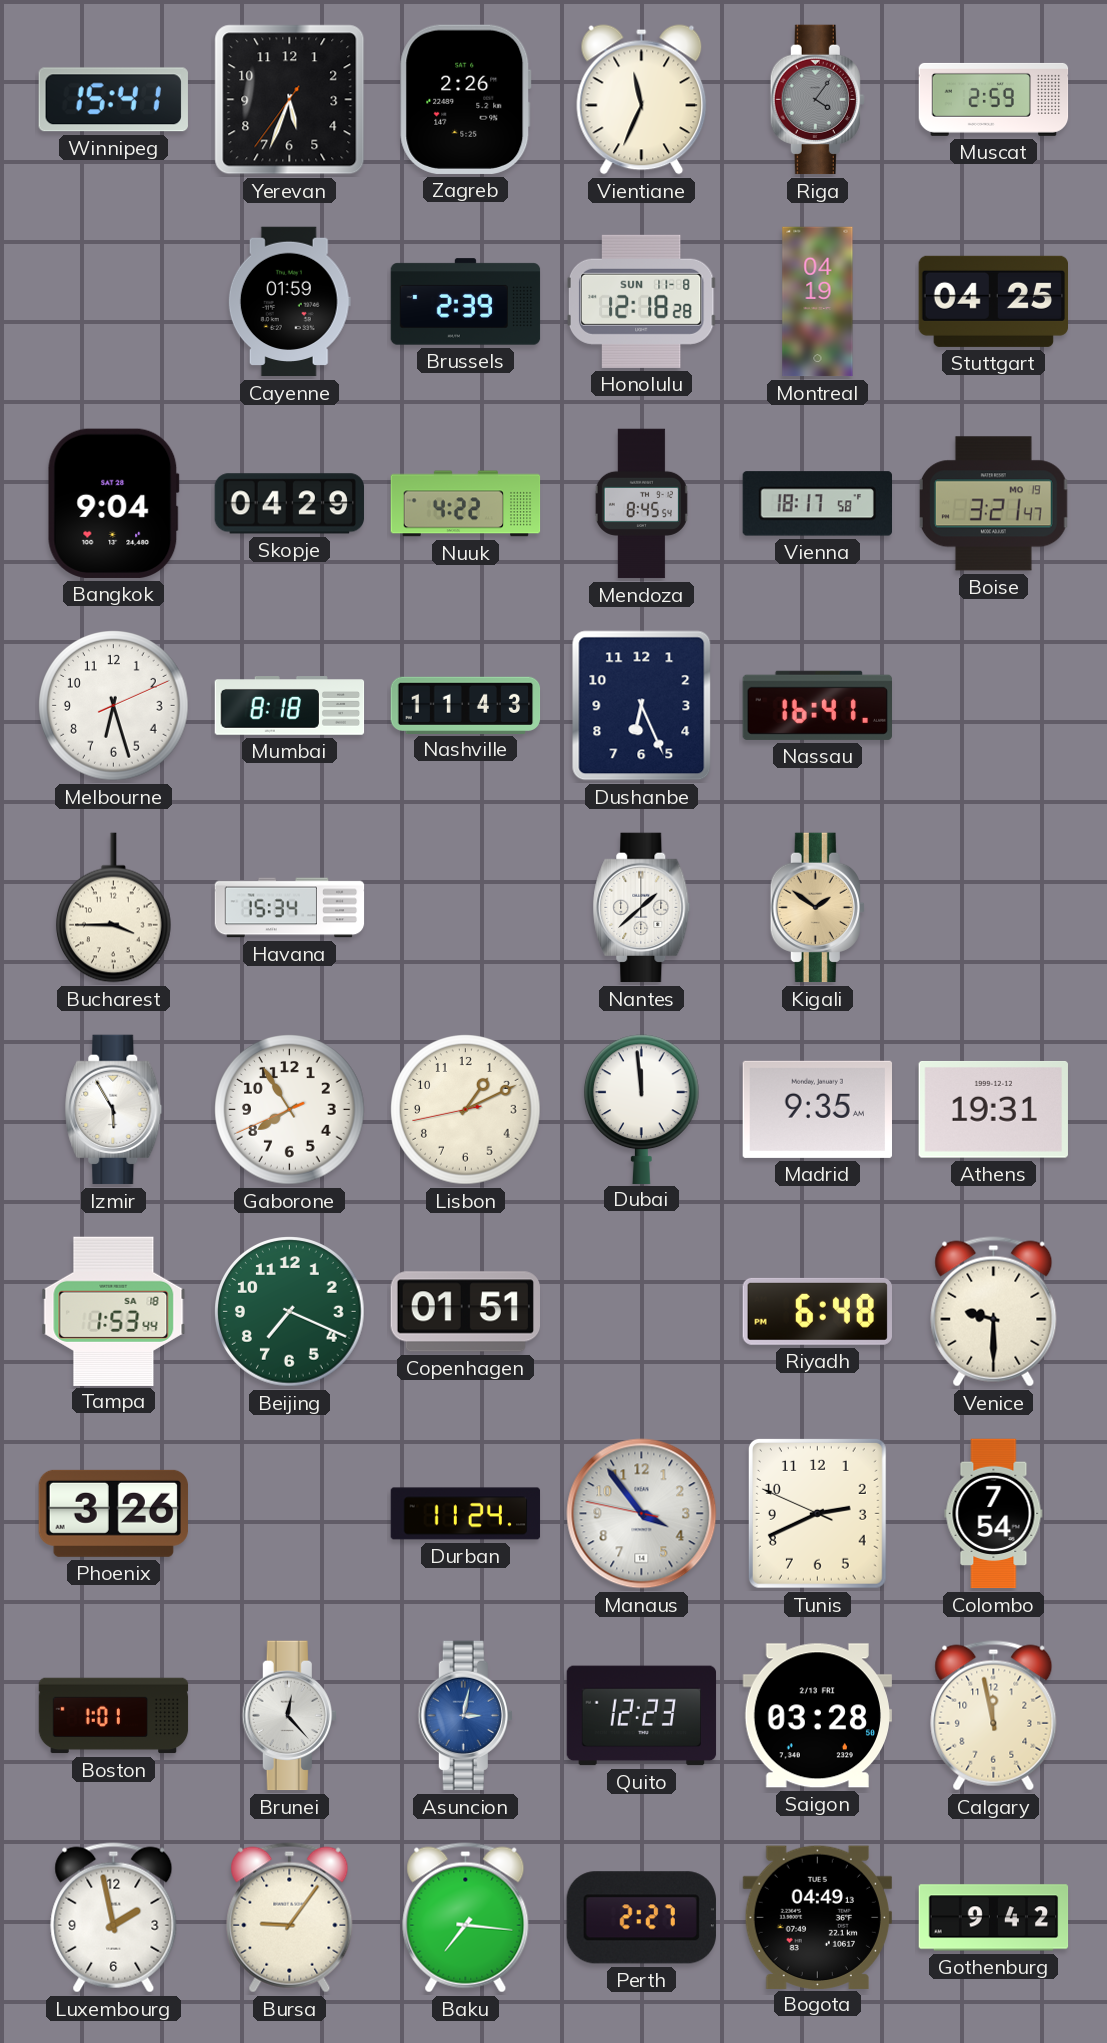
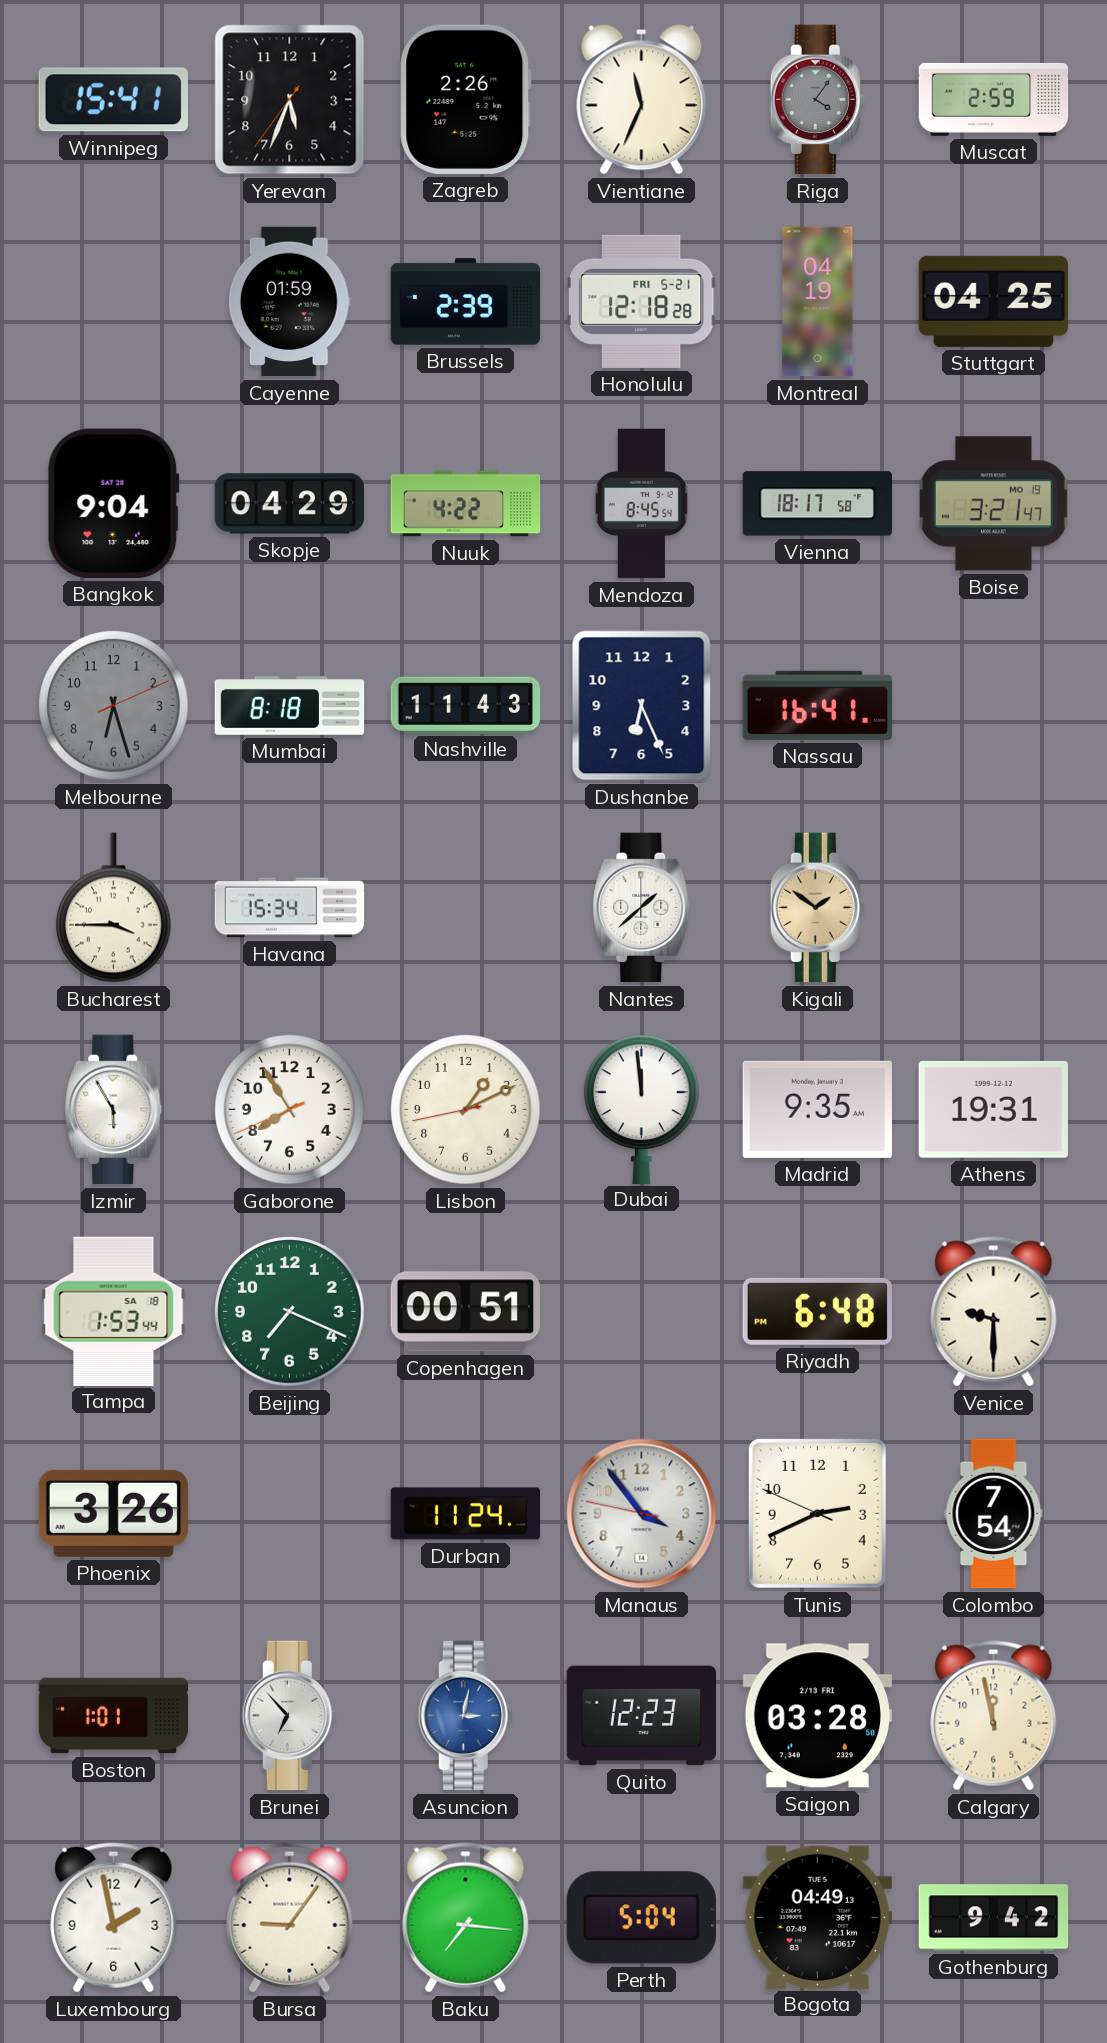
Honolulu date: SUN 11-8 -> FRI 5-21 (641, 301)
Melbourne dial: white -> grey (114, 706)
Copenhagen: 01:51 -> 00:51 (465, 1312)
Brunei: 12:23 -> 6:53 (289, 1716)
Perth: 2:27 -> 5:04 (641, 1918)
